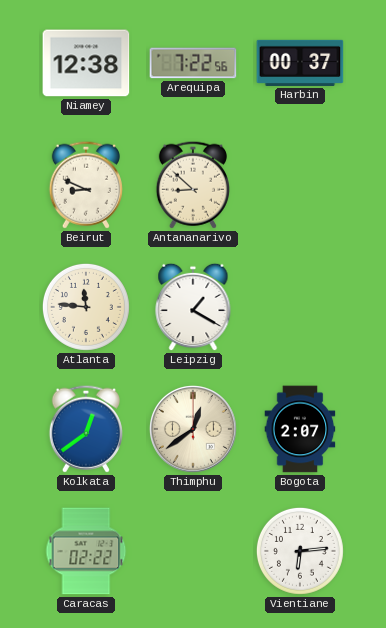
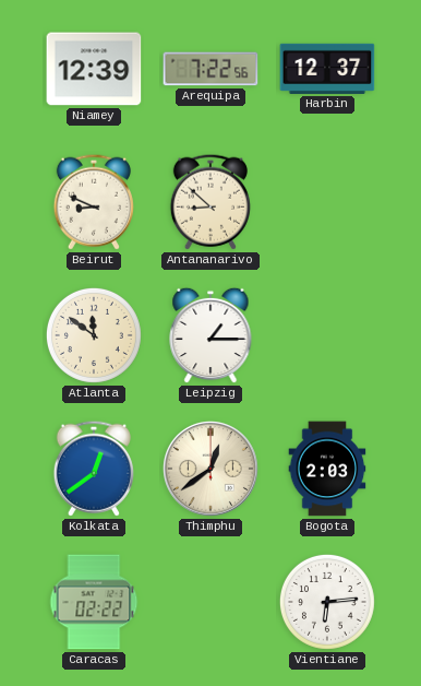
Niamey: 12:38 -> 12:39 (94, 69)
Harbin: 00:37 -> 12:37 (327, 69)
Atlanta: 11:46 -> 11:51 (94, 335)
Leipzig: 1:20 -> 1:15 (211, 335)
Bogota: 2:07 -> 2:03 (327, 469)
